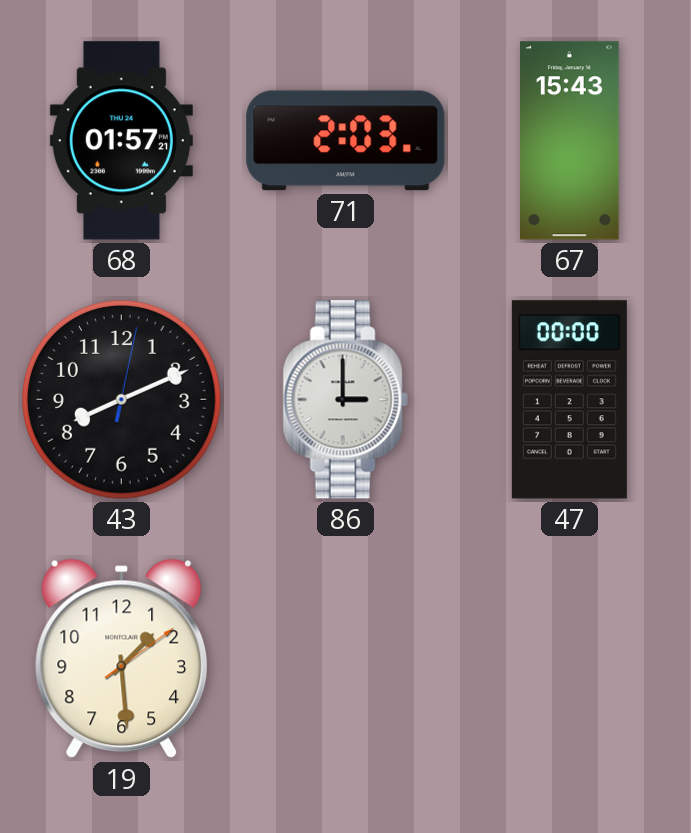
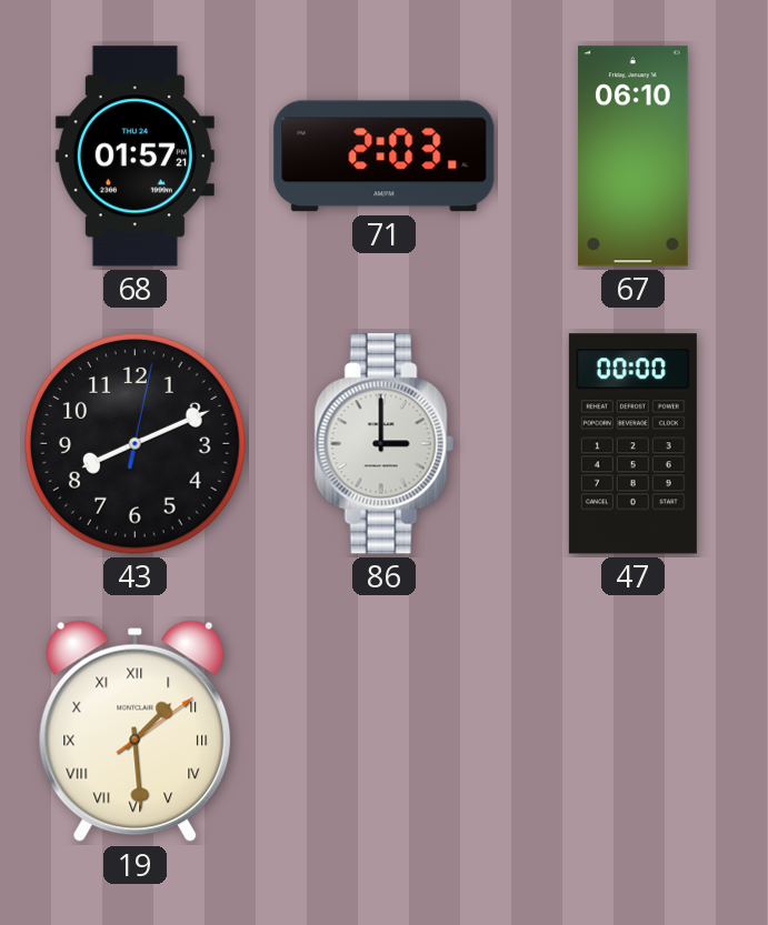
67: 15:43 -> 06:10 (634, 157)
19 numerals: Arabic -> Roman (136, 732)
